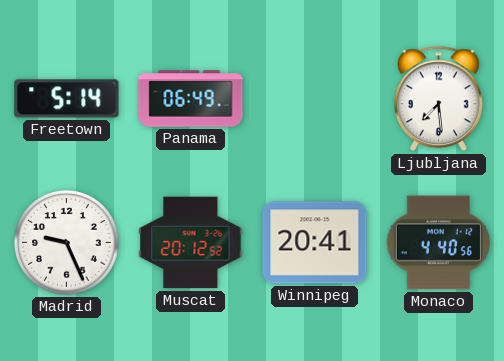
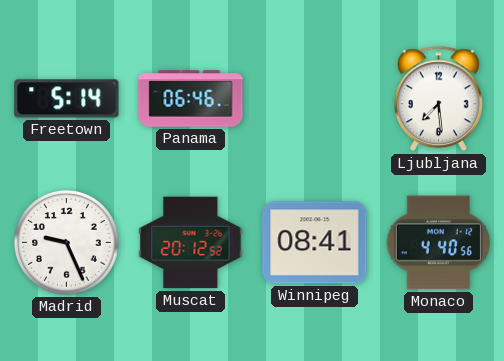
Panama: 06:49 -> 06:46 (191, 99)
Winnipeg: 20:41 -> 08:41 (315, 243)
